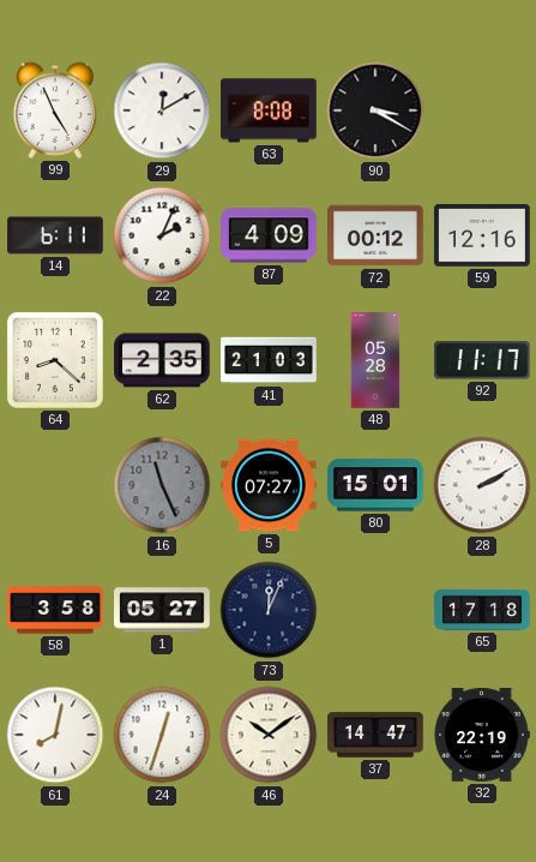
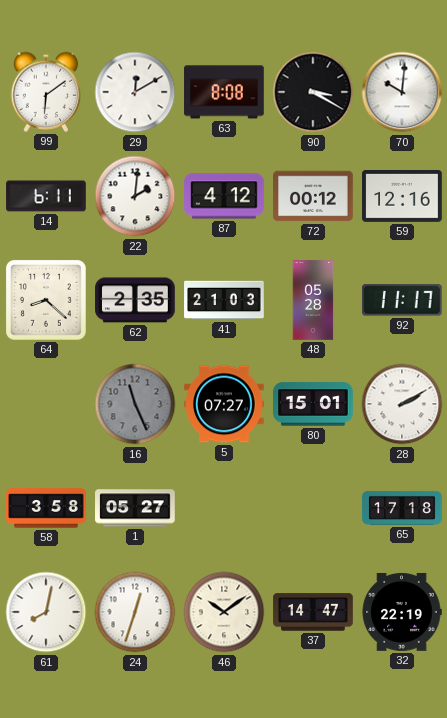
99: 4:56 -> 6:09 (46, 92)
70: none -> 10:01 (402, 92)
22: 2:04 -> 2:01 (135, 196)
87: 4:09 -> 4:12 (224, 196)
73: 12:04 -> none (269, 610)
